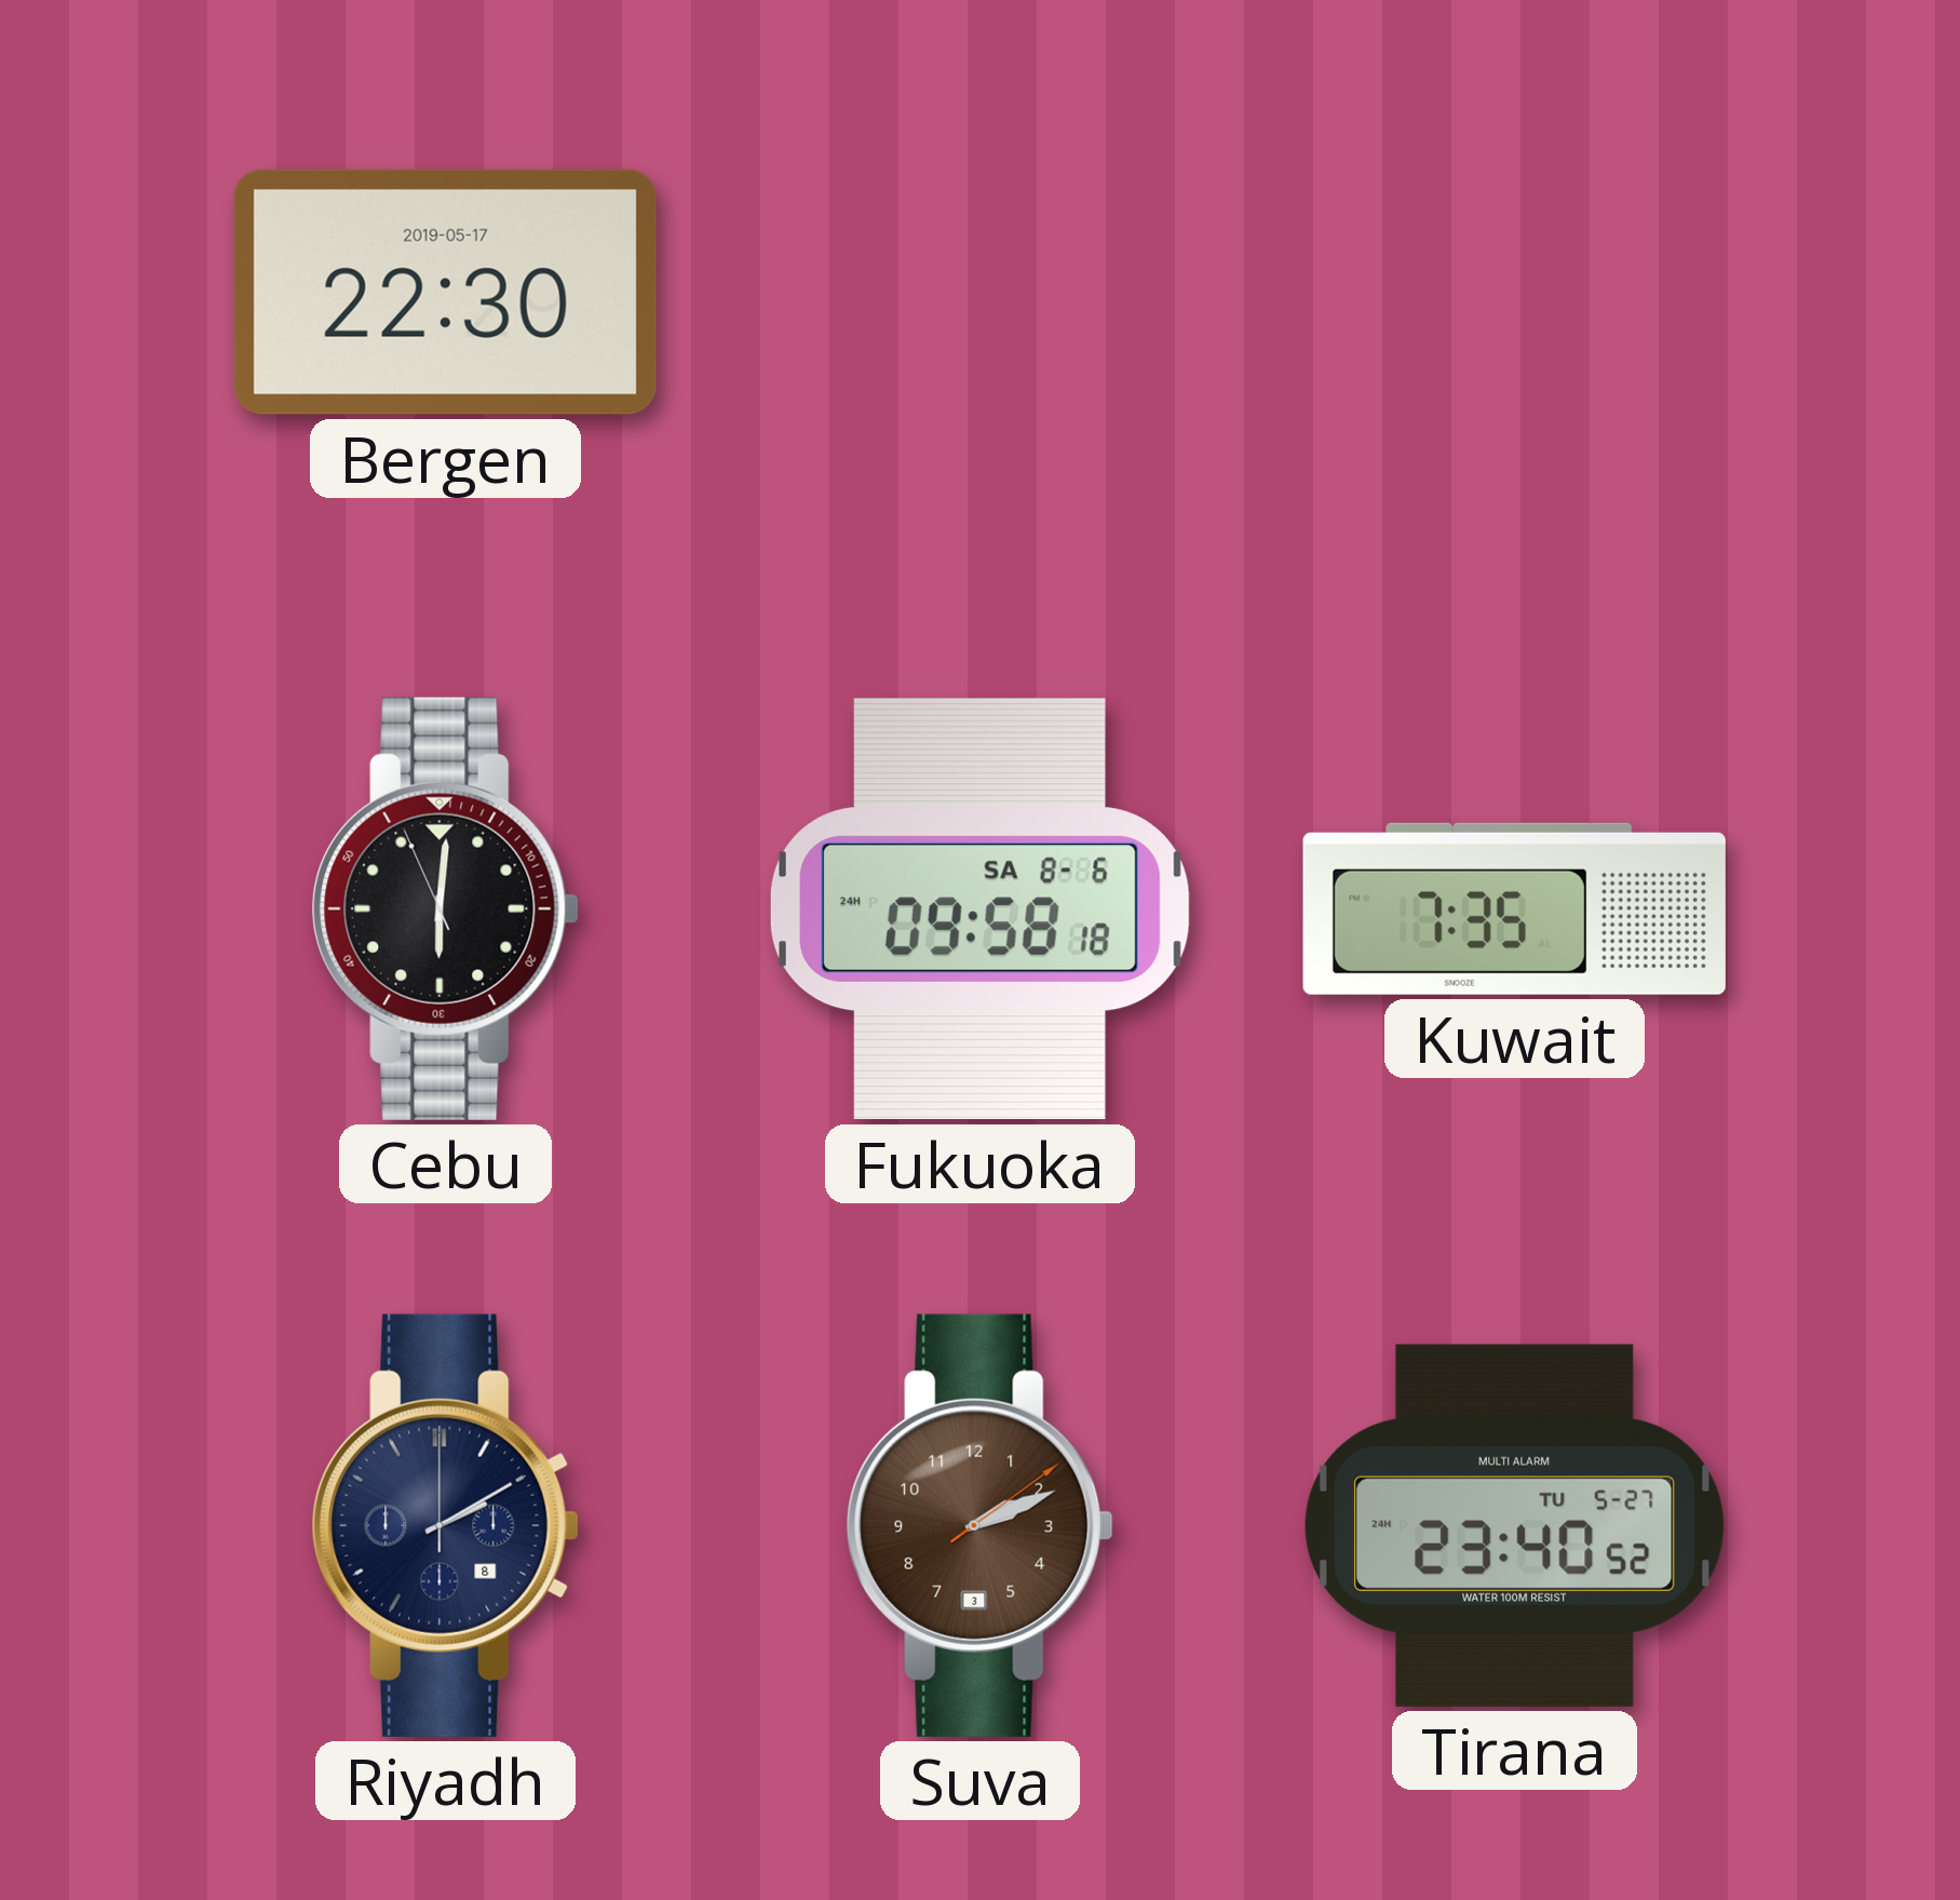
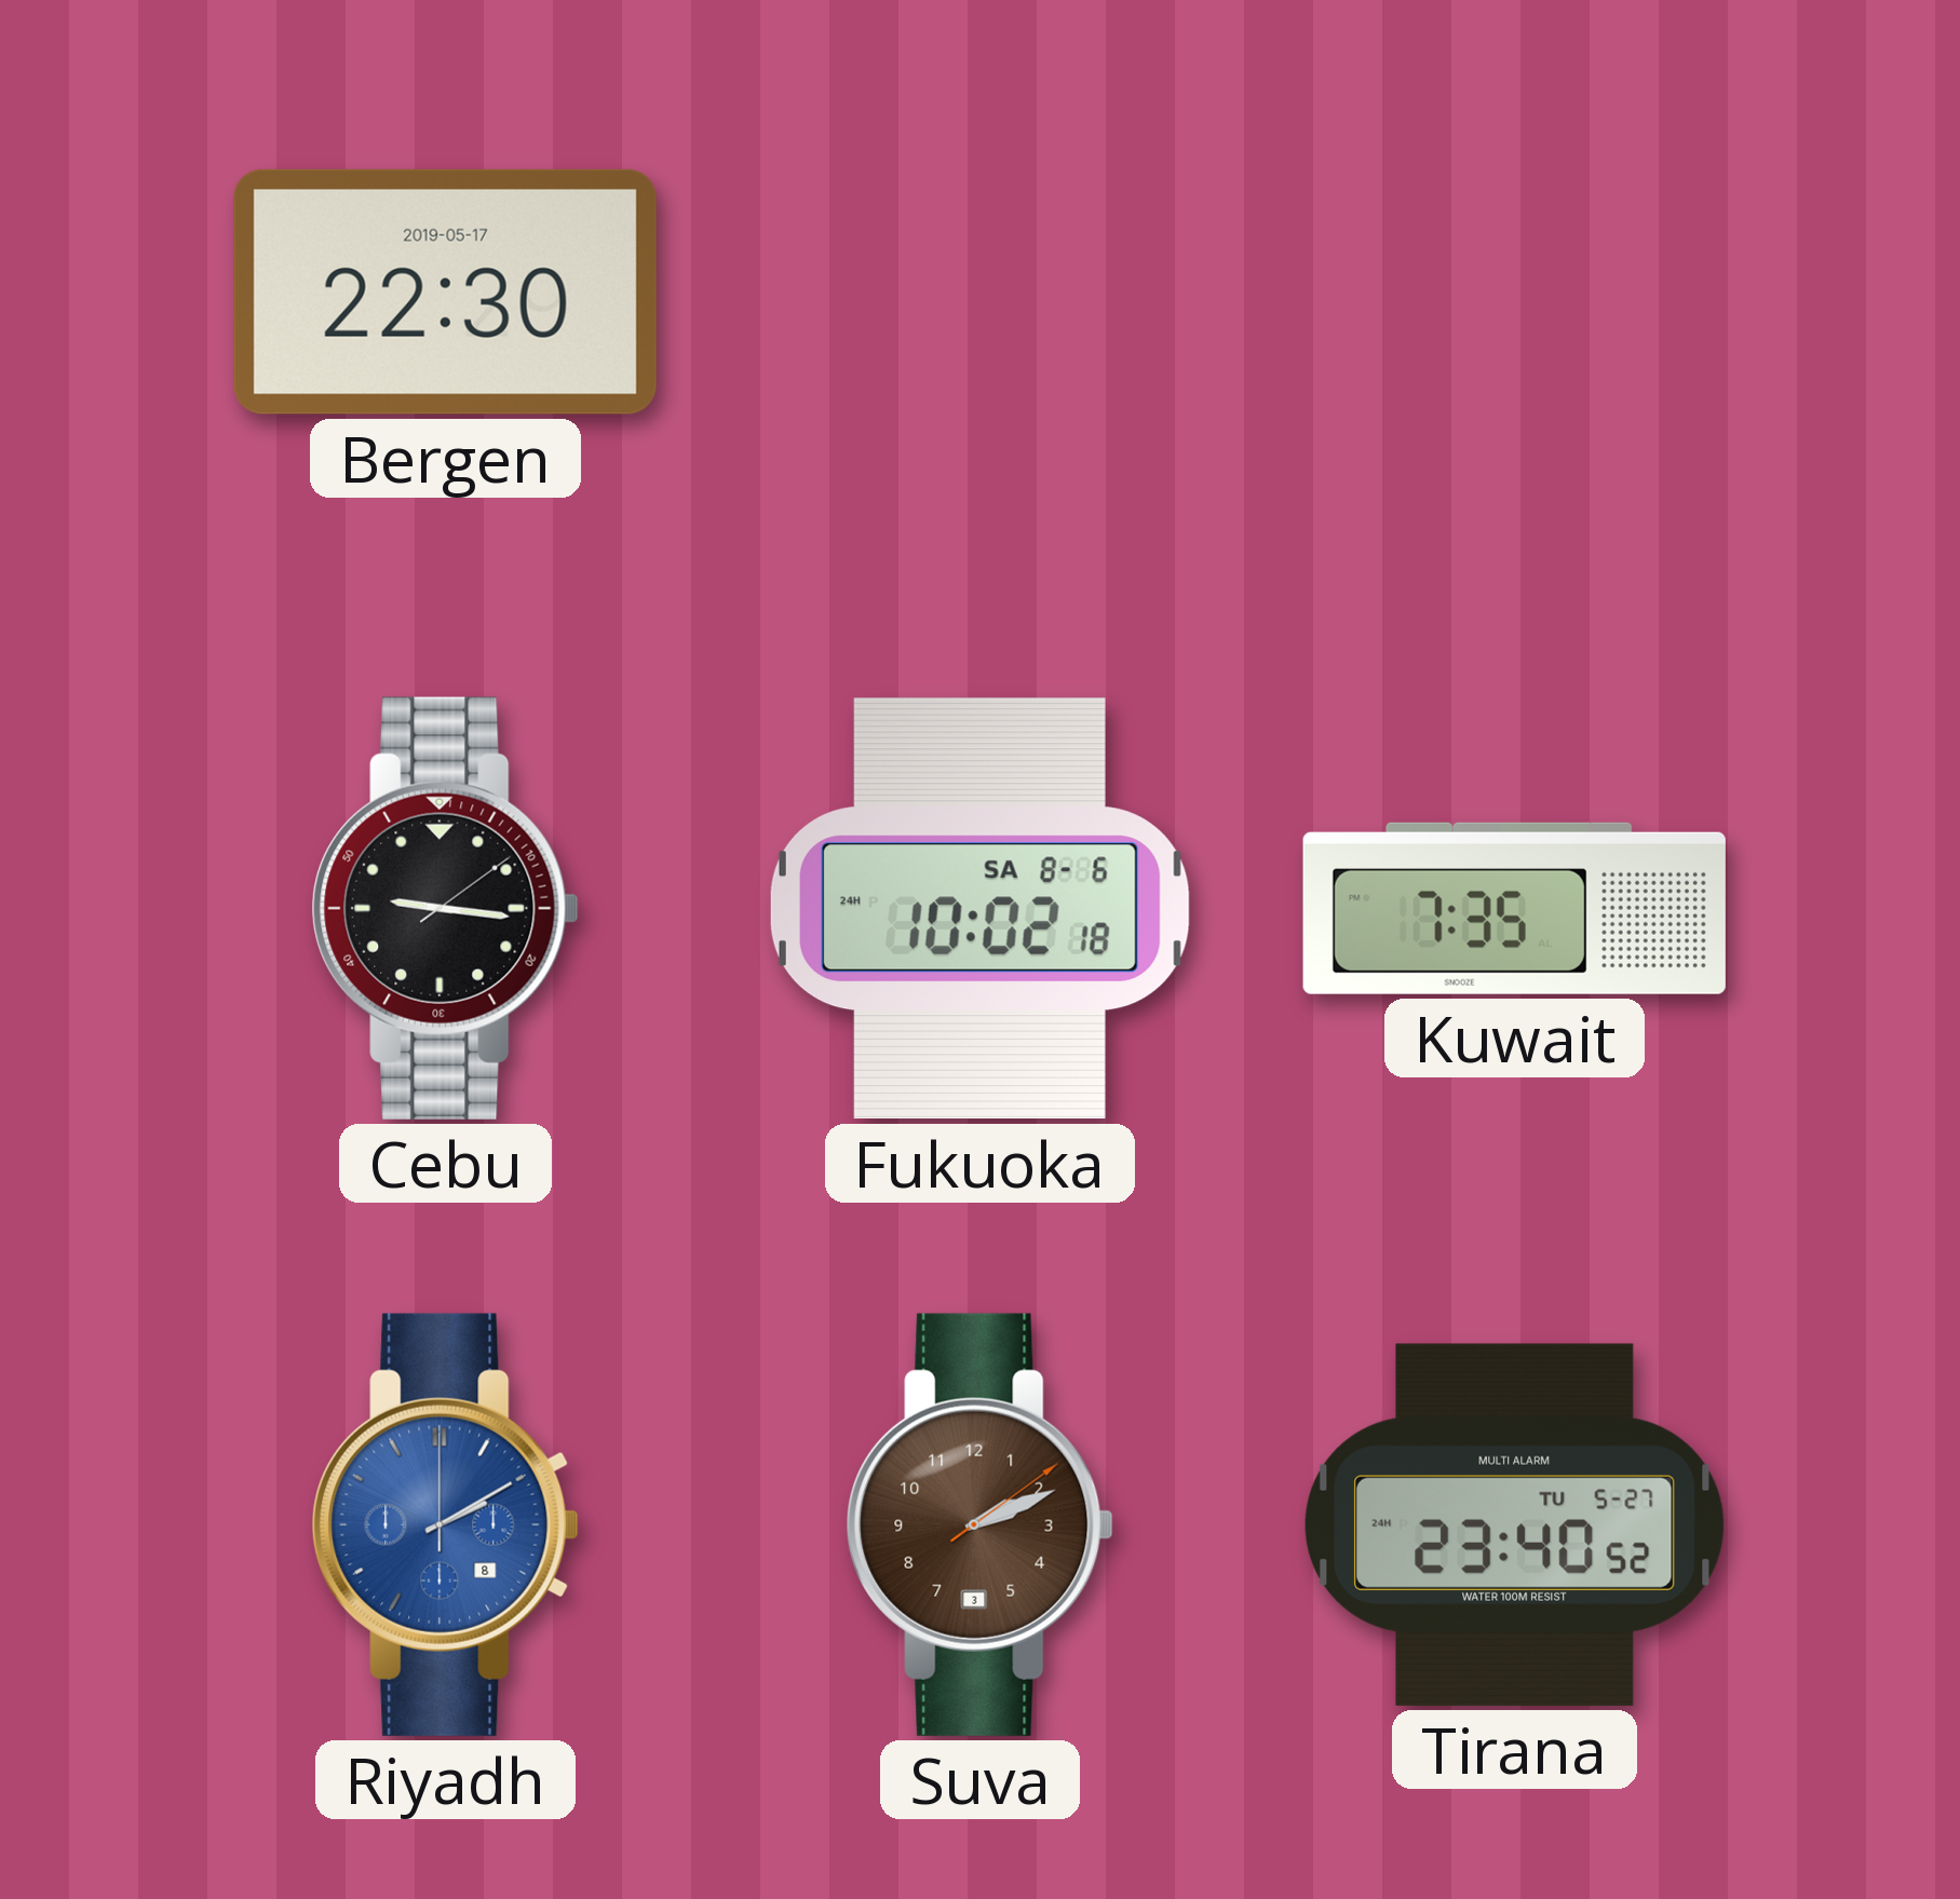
Cebu: 6:00 -> 9:16 (445, 908)
Fukuoka: 09:58 -> 10:02 (979, 909)
Riyadh dial: navy -> blue (445, 1524)
